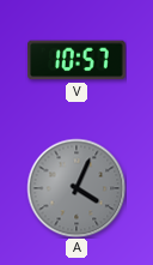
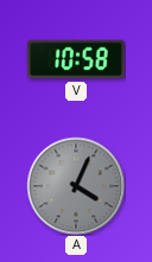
V: 10:57 -> 10:58 (77, 59)
